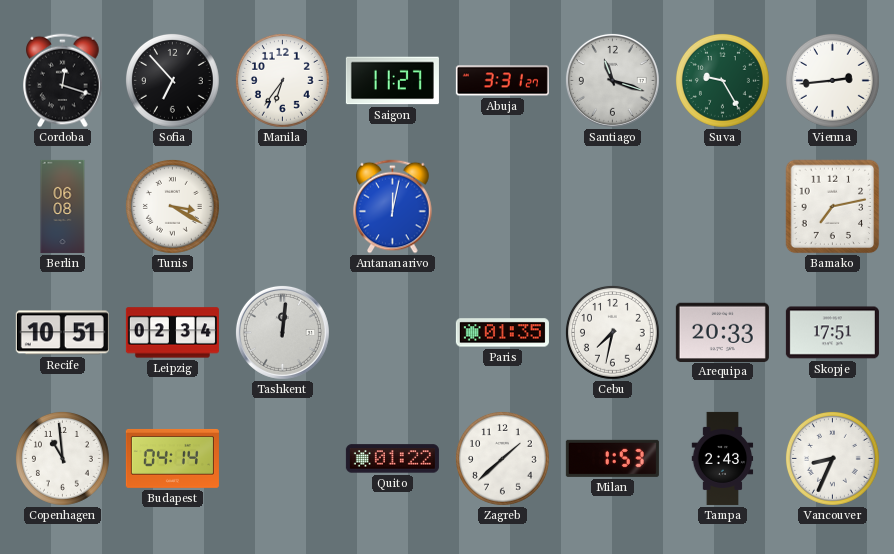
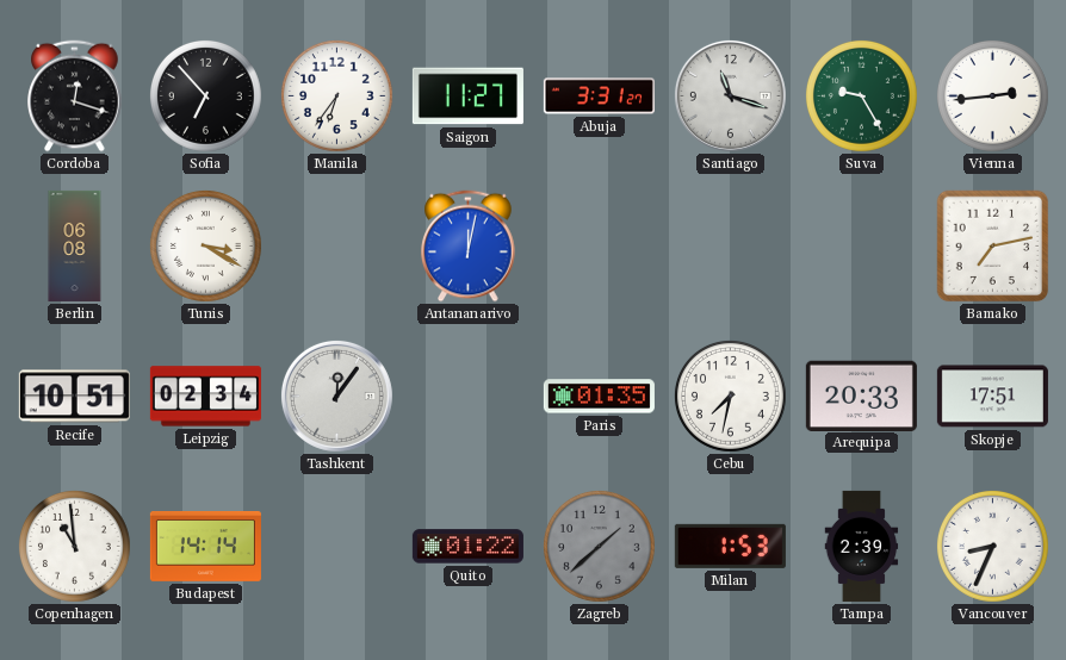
Tashkent: 12:01 -> 12:06 (336, 396)
Budapest: 04:14 -> 14:14 (205, 546)
Zagreb dial: white -> grey (599, 546)
Tampa: 2:43 -> 2:39 (862, 546)
